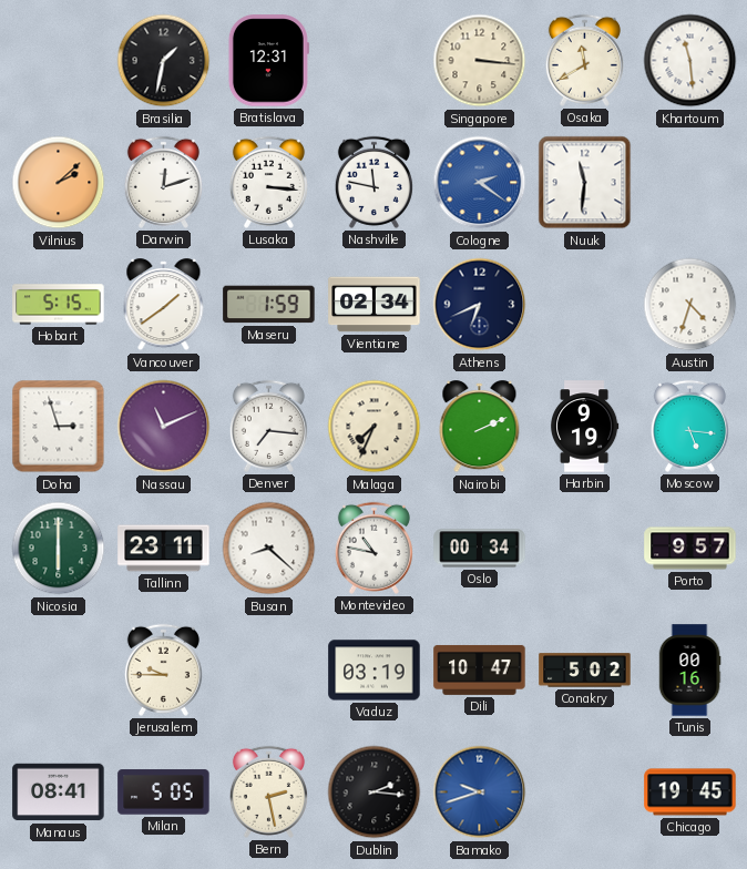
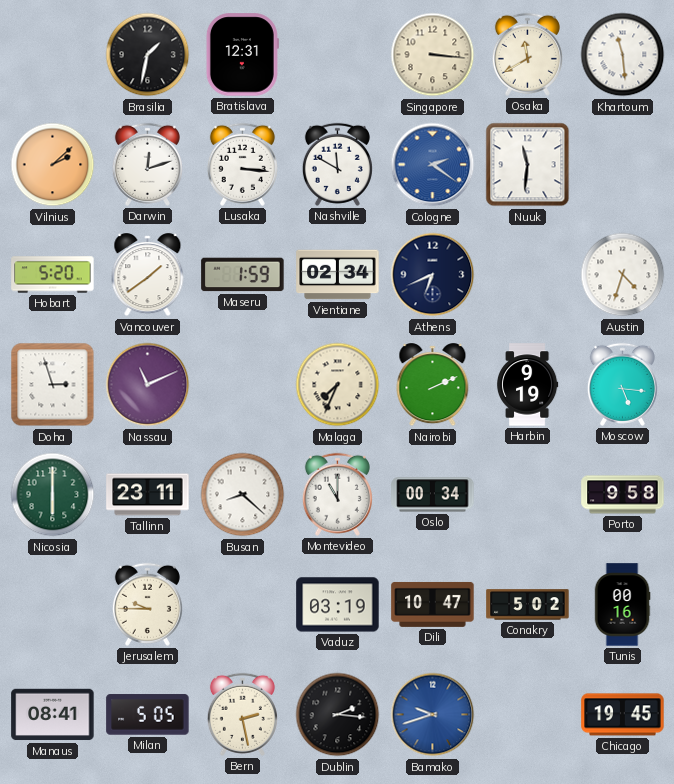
Nashville: 11:47 -> 11:50 (337, 164)
Hobart: 5:15 -> 5:20 (53, 275)
Denver: 7:16 -> none (268, 426)
Montevideo: 10:47 -> 11:00 (337, 494)
Porto: 9:57 -> 9:58 (623, 495)
